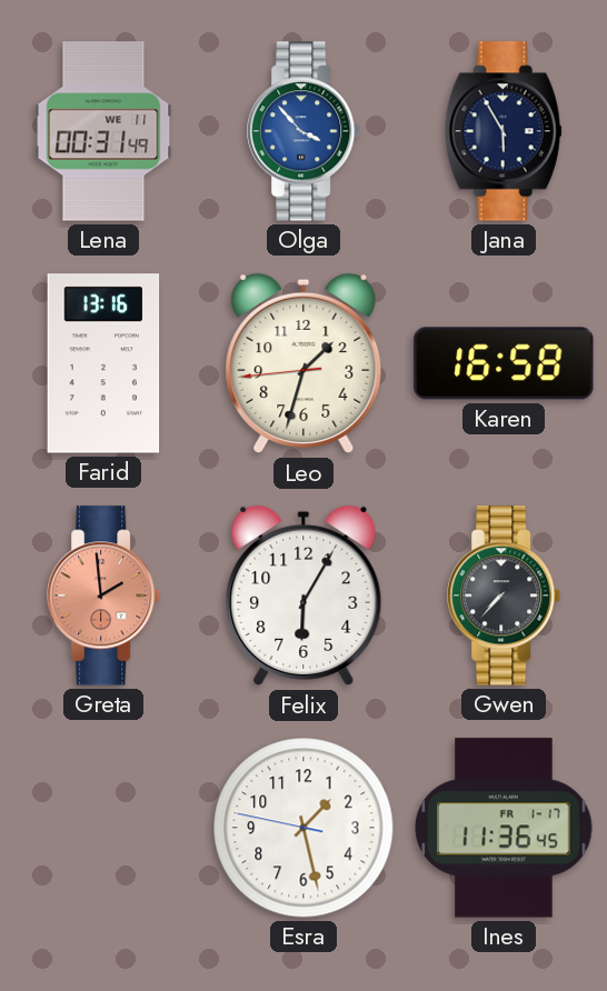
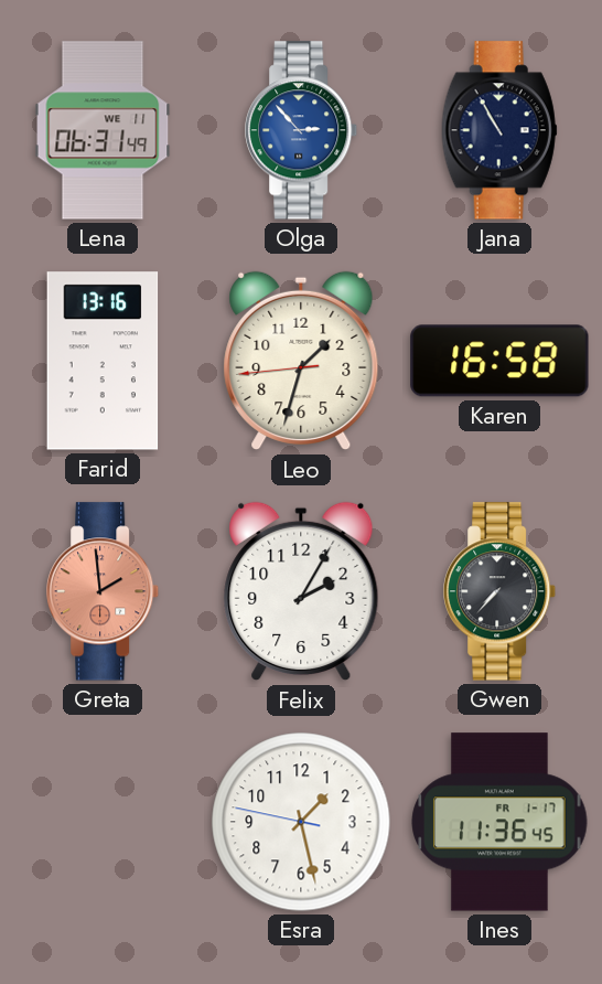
Lena: 00:31 -> 06:31 (103, 130)
Olga: 3:53 -> 2:53 (302, 130)
Jana: 5:55 -> 10:55 (499, 130)
Felix: 6:05 -> 2:05 (301, 591)
